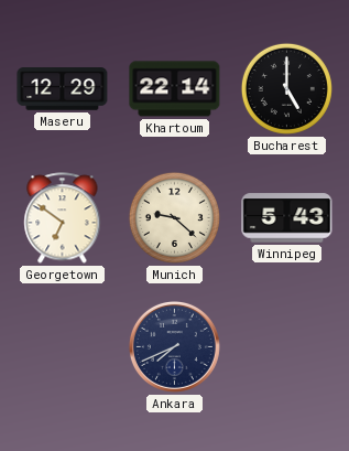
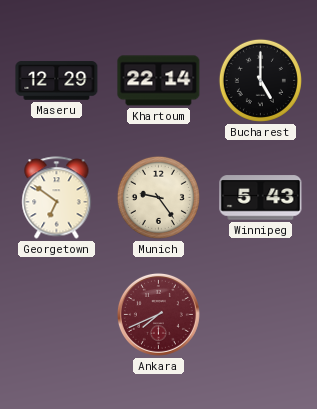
Munich: 9:22 -> 9:24 (158, 197)
Ankara dial: navy -> burgundy (158, 314)
